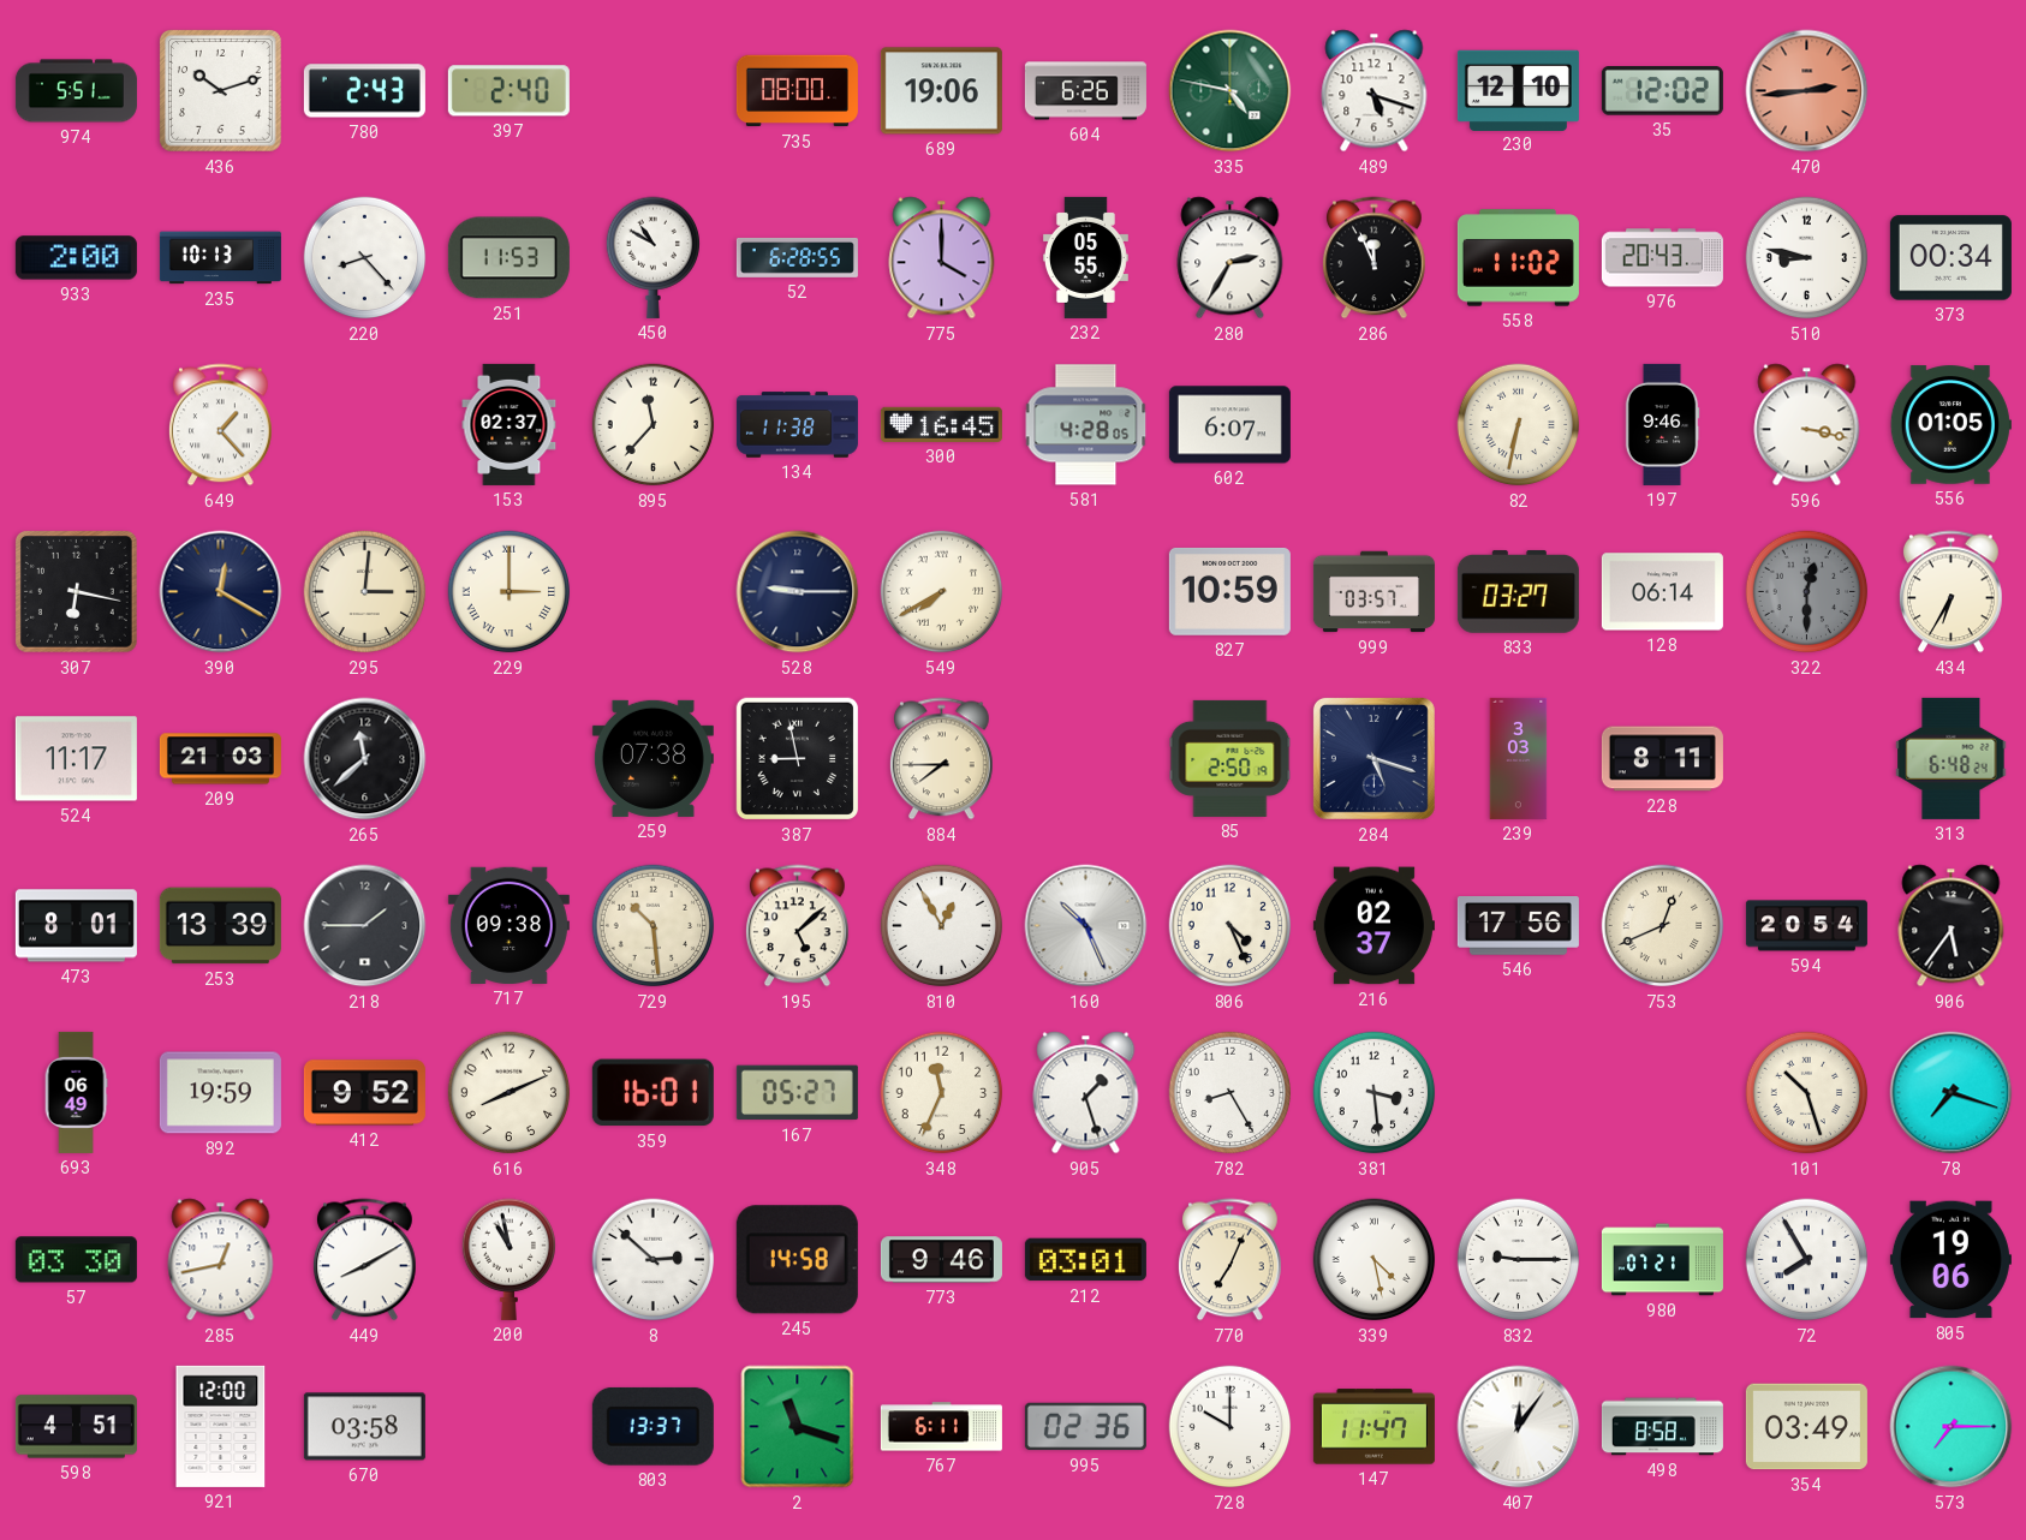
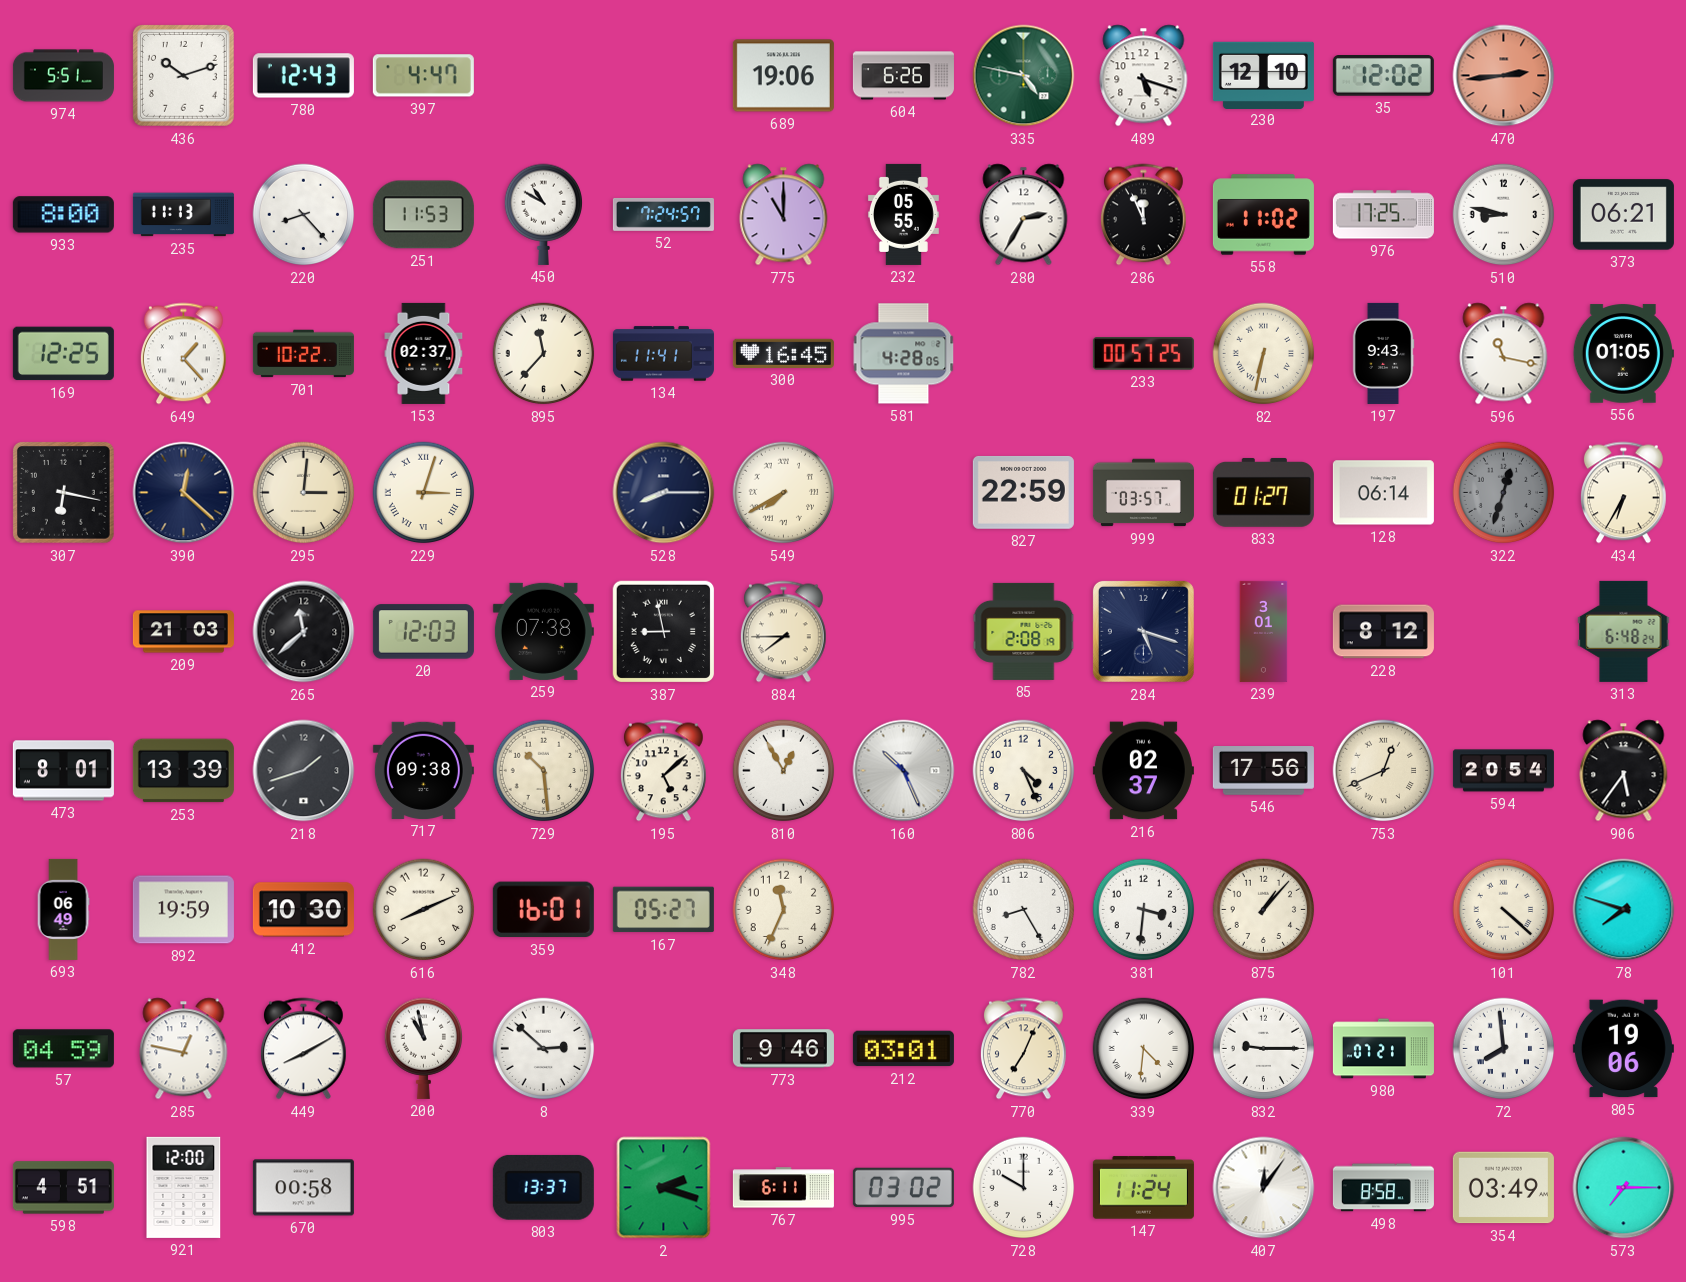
780: 2:43 -> 12:43 (303, 76)
397: 2:40 -> 4:47 (423, 76)
735: 08:00 -> none (797, 91)
933: 2:00 -> 8:00 (63, 215)
235: 10:13 -> 11:13 (183, 215)
52: 6:28 -> 7:24 (663, 214)
775: 4:00 -> 11:00 (784, 215)
976: 20:43 -> 17:25 (1383, 215)
373: 00:34 -> 06:21 (1623, 215)
169: none -> 12:25 (63, 354)
701: none -> 10:22 (303, 354)
134: 11:38 -> 11:41 (663, 354)
602: 6:07 -> none (1229, 425)
233: none -> 00:57 (1143, 354)
197: 9:46 -> 9:43 (1383, 353)
596: 3:17 -> 11:17 (1504, 354)
390: 12:20 -> 12:22 (184, 493)
229: 3:00 -> 3:03 (424, 493)
528: 9:15 -> 8:15 (664, 493)
827: 10:59 -> 22:59 (1023, 492)
833: 03:27 -> 01:27 (1263, 492)
322: 12:30 -> 12:33 (1504, 493)
524: 11:17 -> none (76, 759)
20: none -> 12:03 (423, 632)
85: 2:50 -> 2:08 (1024, 631)
239: 3:03 -> 3:01 (1264, 631)
228: 8:11 -> 8:12 (1383, 632)
218: 1:45 -> 1:42 (304, 771)
412: 9:52 -> 10:30 (303, 910)
905: 1:27 -> none (1086, 1093)
381: 3:29 -> 3:31 (1144, 910)
875: none -> 1:07 (1264, 910)
101: 10:27 -> 4:22 (1504, 910)
78: 7:18 -> 7:48 (1624, 910)
57: 03:30 -> 04:59 (63, 1049)
285: 12:43 -> 12:47 (184, 1049)
245: 14:58 -> none (797, 1260)
339: 4:28 -> 4:31 (1144, 1049)
72: 7:55 -> 7:59 (1504, 1049)
670: 03:58 -> 00:58 (303, 1188)
2: 11:18 -> 2:18 (664, 1188)
995: 02:36 -> 03:02 (903, 1188)
147: 11:47 -> 11:24 (1143, 1188)
